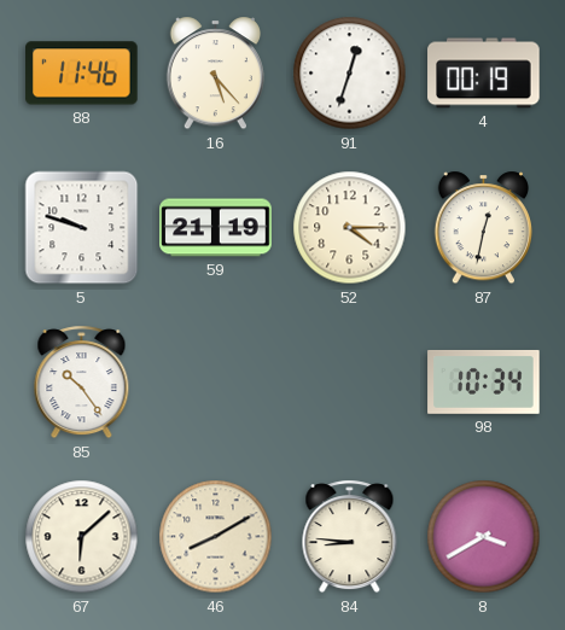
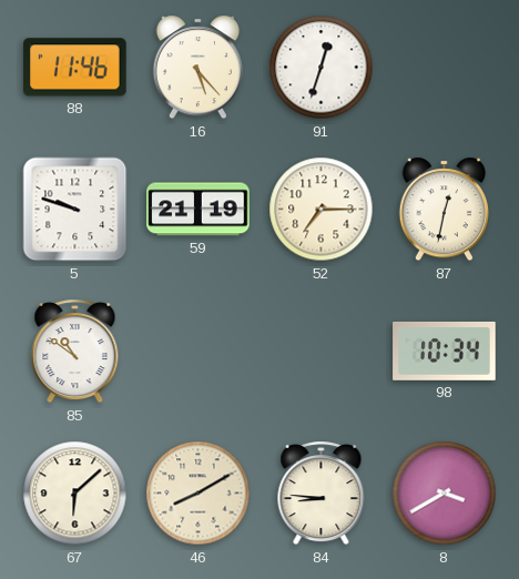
4: 00:19 -> none (484, 74)
52: 4:15 -> 7:15 (322, 210)
85: 10:24 -> 10:51 (75, 352)
